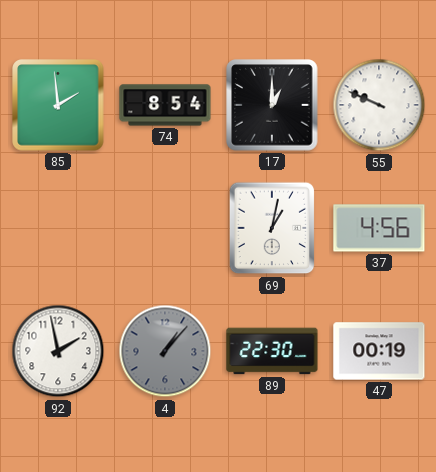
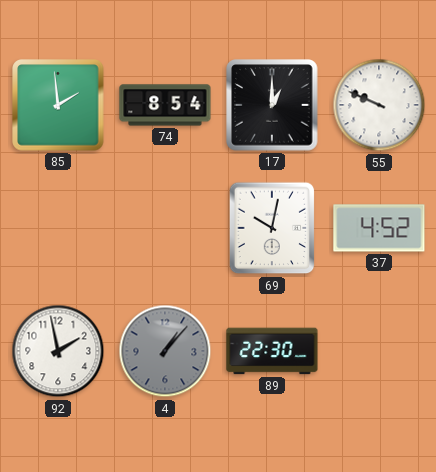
69: 1:02 -> 10:02 (272, 228)
37: 4:56 -> 4:52 (379, 228)
47: 00:19 -> none (379, 351)
